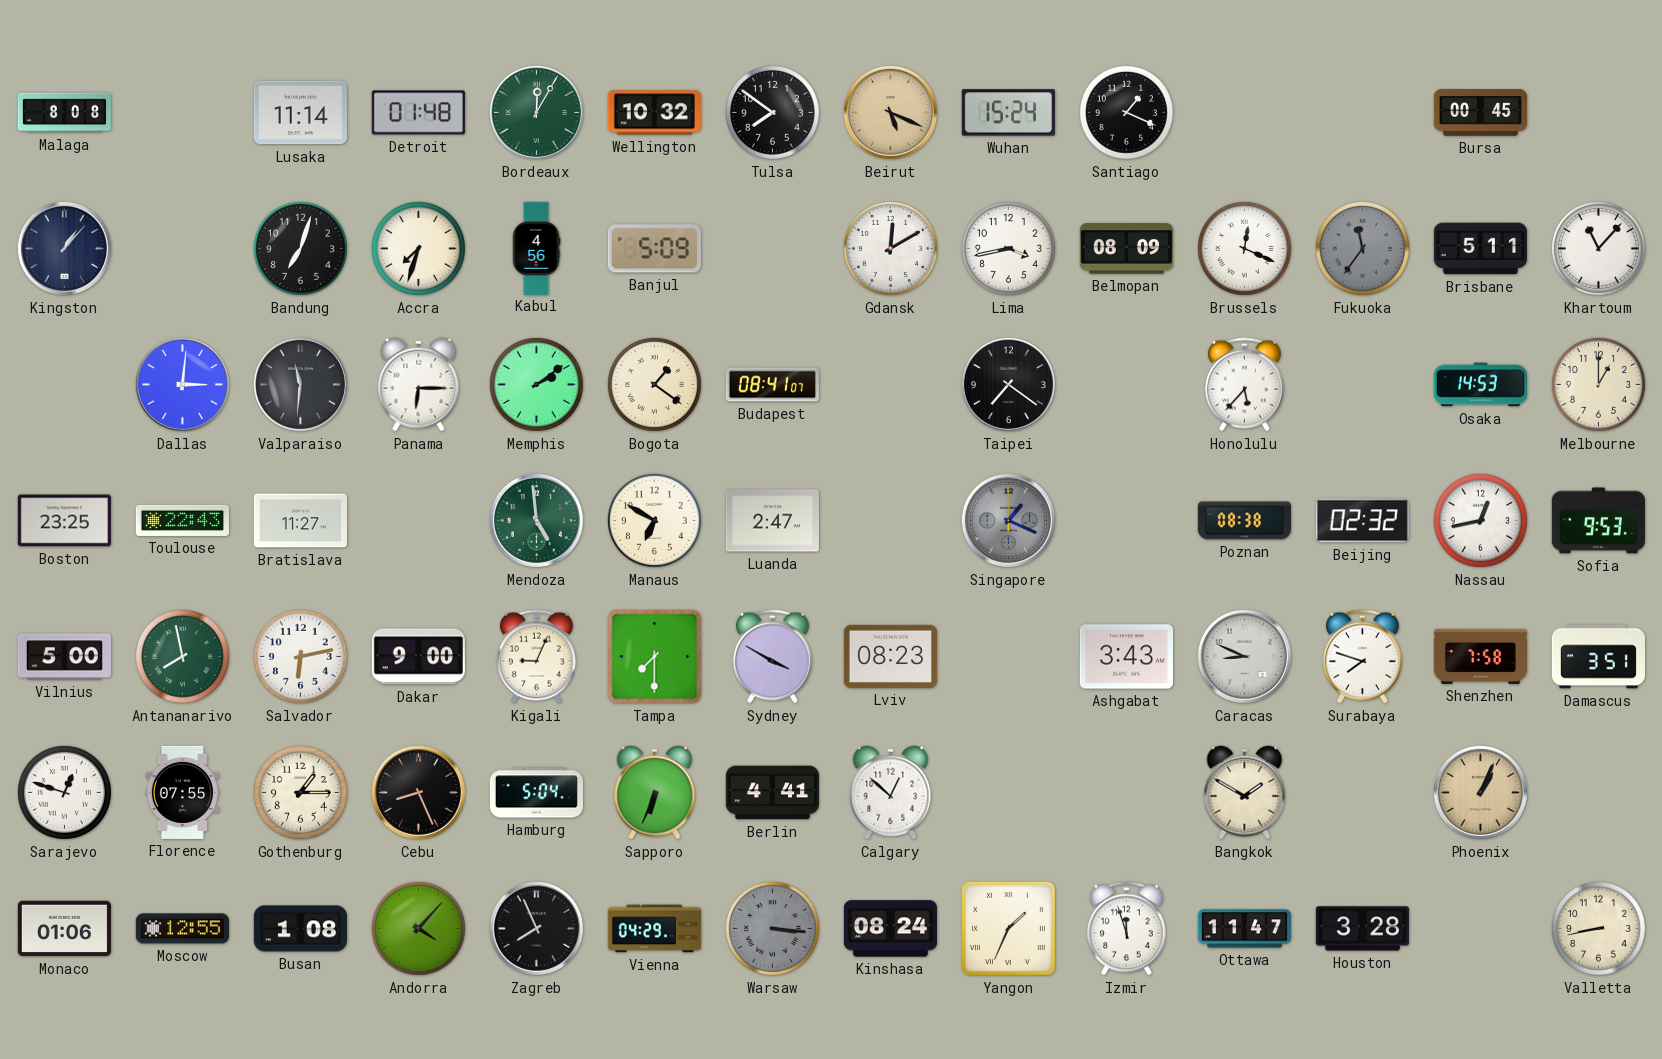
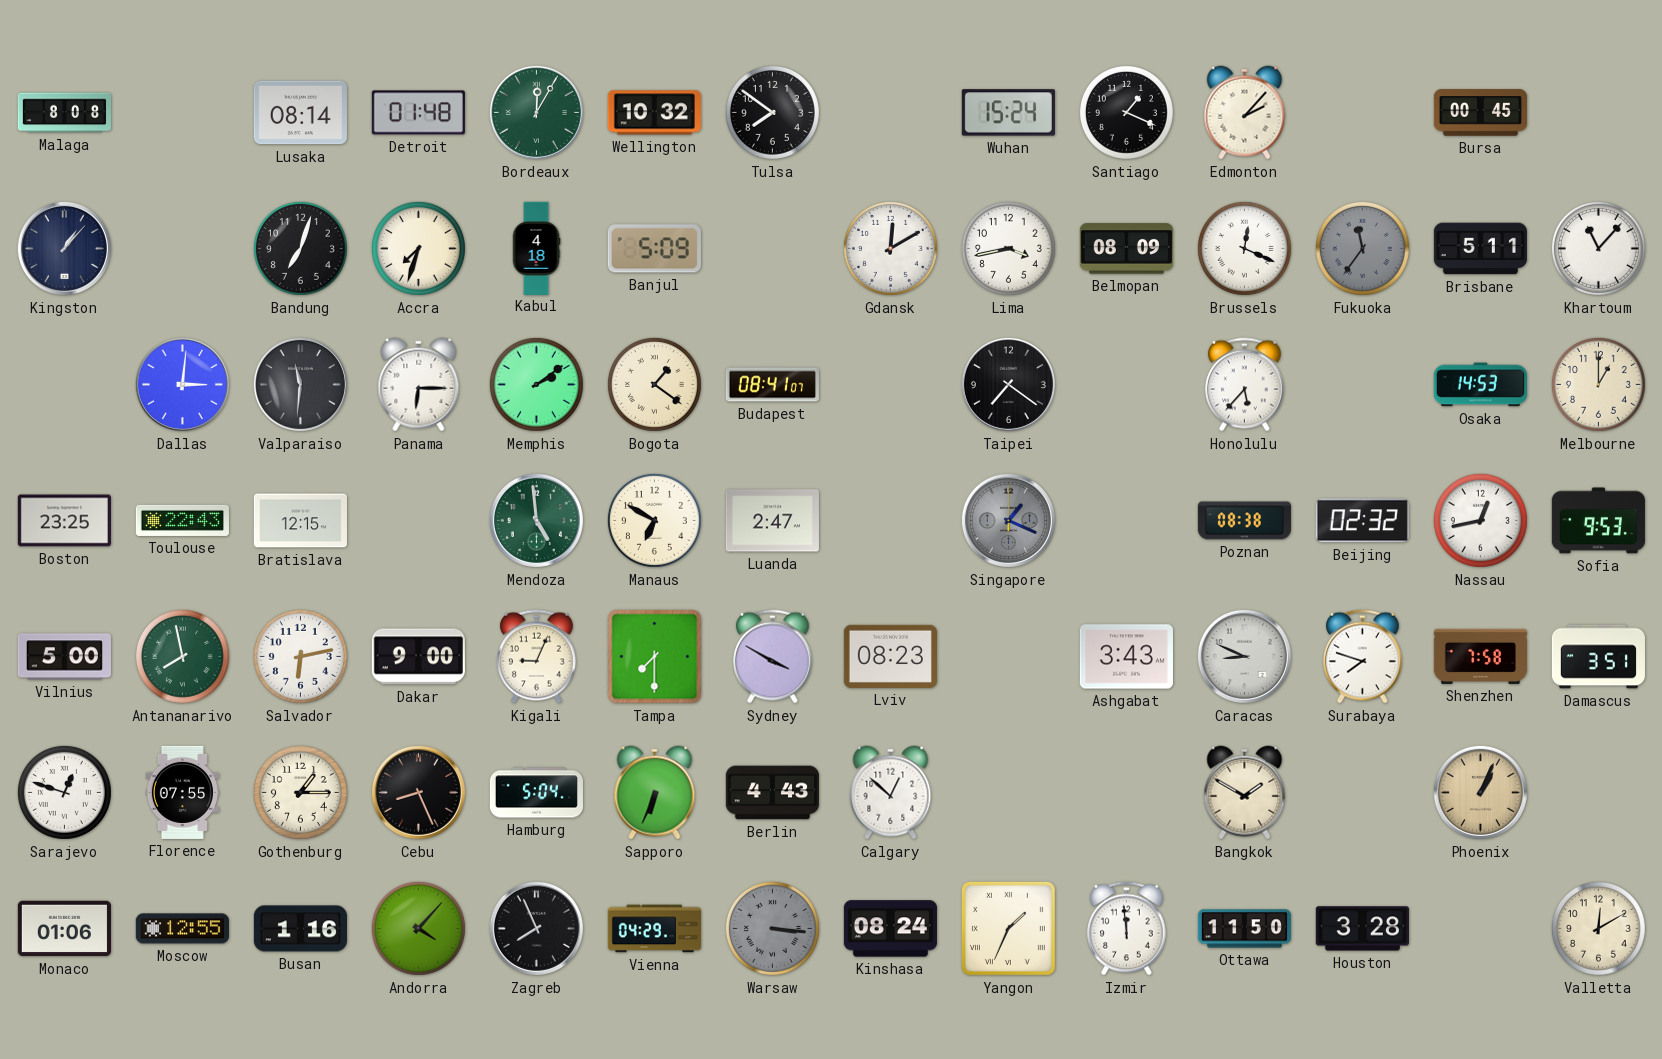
Lusaka: 11:14 -> 08:14 (300, 113)
Beirut: 5:19 -> none (890, 112)
Edmonton: none -> 2:07 (1245, 113)
Kabul: 4:56 -> 4:18 (536, 248)
Bratislava: 11:27 -> 12:15 (300, 521)
Berlin: 4:41 -> 4:43 (772, 793)
Busan: 1:08 -> 1:16 (300, 929)
Izmir: 11:57 -> 11:59 (1127, 929)
Ottawa: 11:47 -> 11:50 (1244, 929)
Valletta: 8:43 -> 12:10 (1598, 928)
